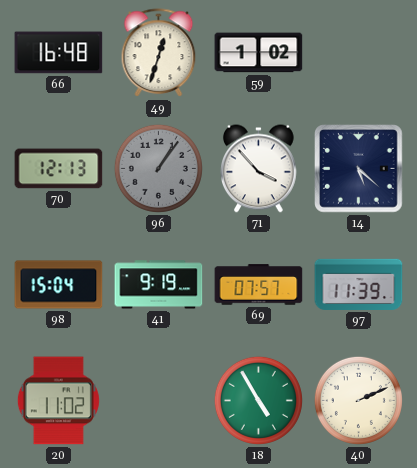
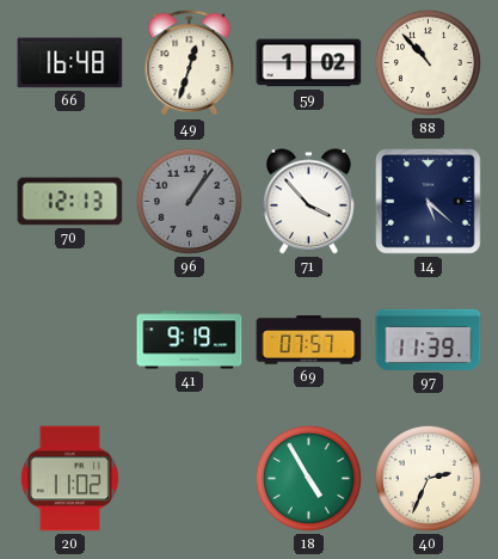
88: none -> 10:53 (428, 62)
98: 15:04 -> none (59, 285)
40: 2:11 -> 2:34 (428, 478)
